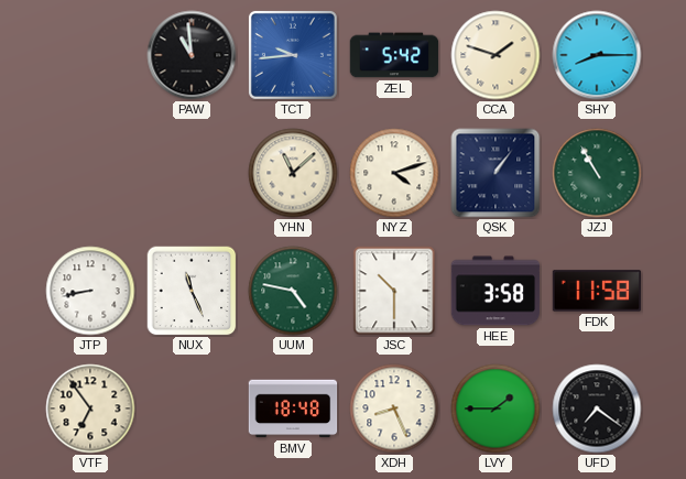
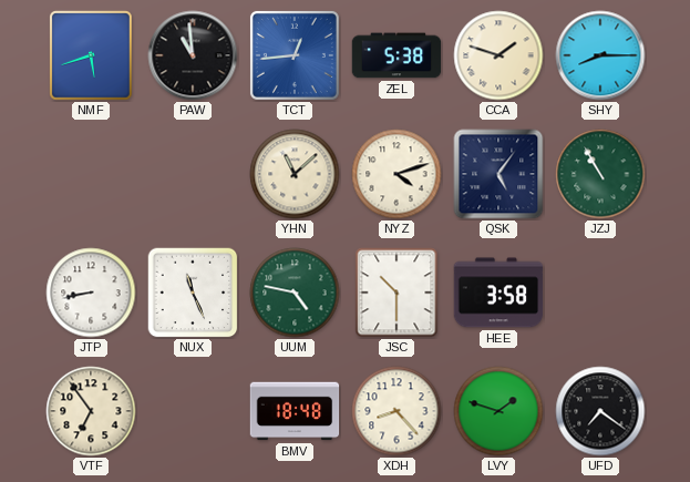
NMF: none -> 5:42 (92, 57)
TCT: 9:44 -> 12:44 (295, 55)
ZEL: 5:42 -> 5:38 (397, 55)
QSK: 1:06 -> 5:06 (498, 174)
FDK: 11:58 -> none (597, 291)
XDH: 8:26 -> 8:23 (397, 411)
LVY: 1:45 -> 1:48 (498, 411)
